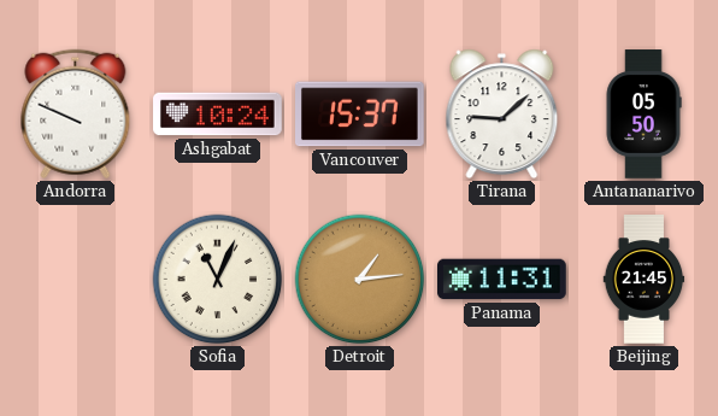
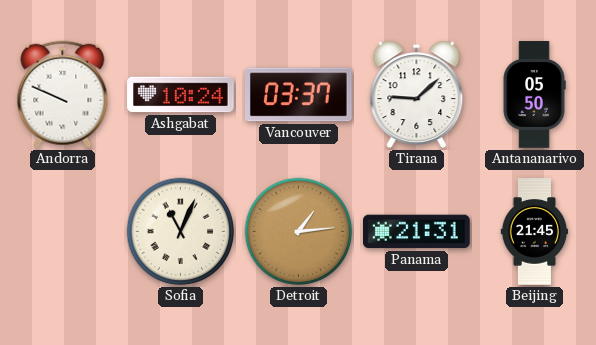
Vancouver: 15:37 -> 03:37 (299, 95)
Panama: 11:31 -> 21:31 (417, 232)
